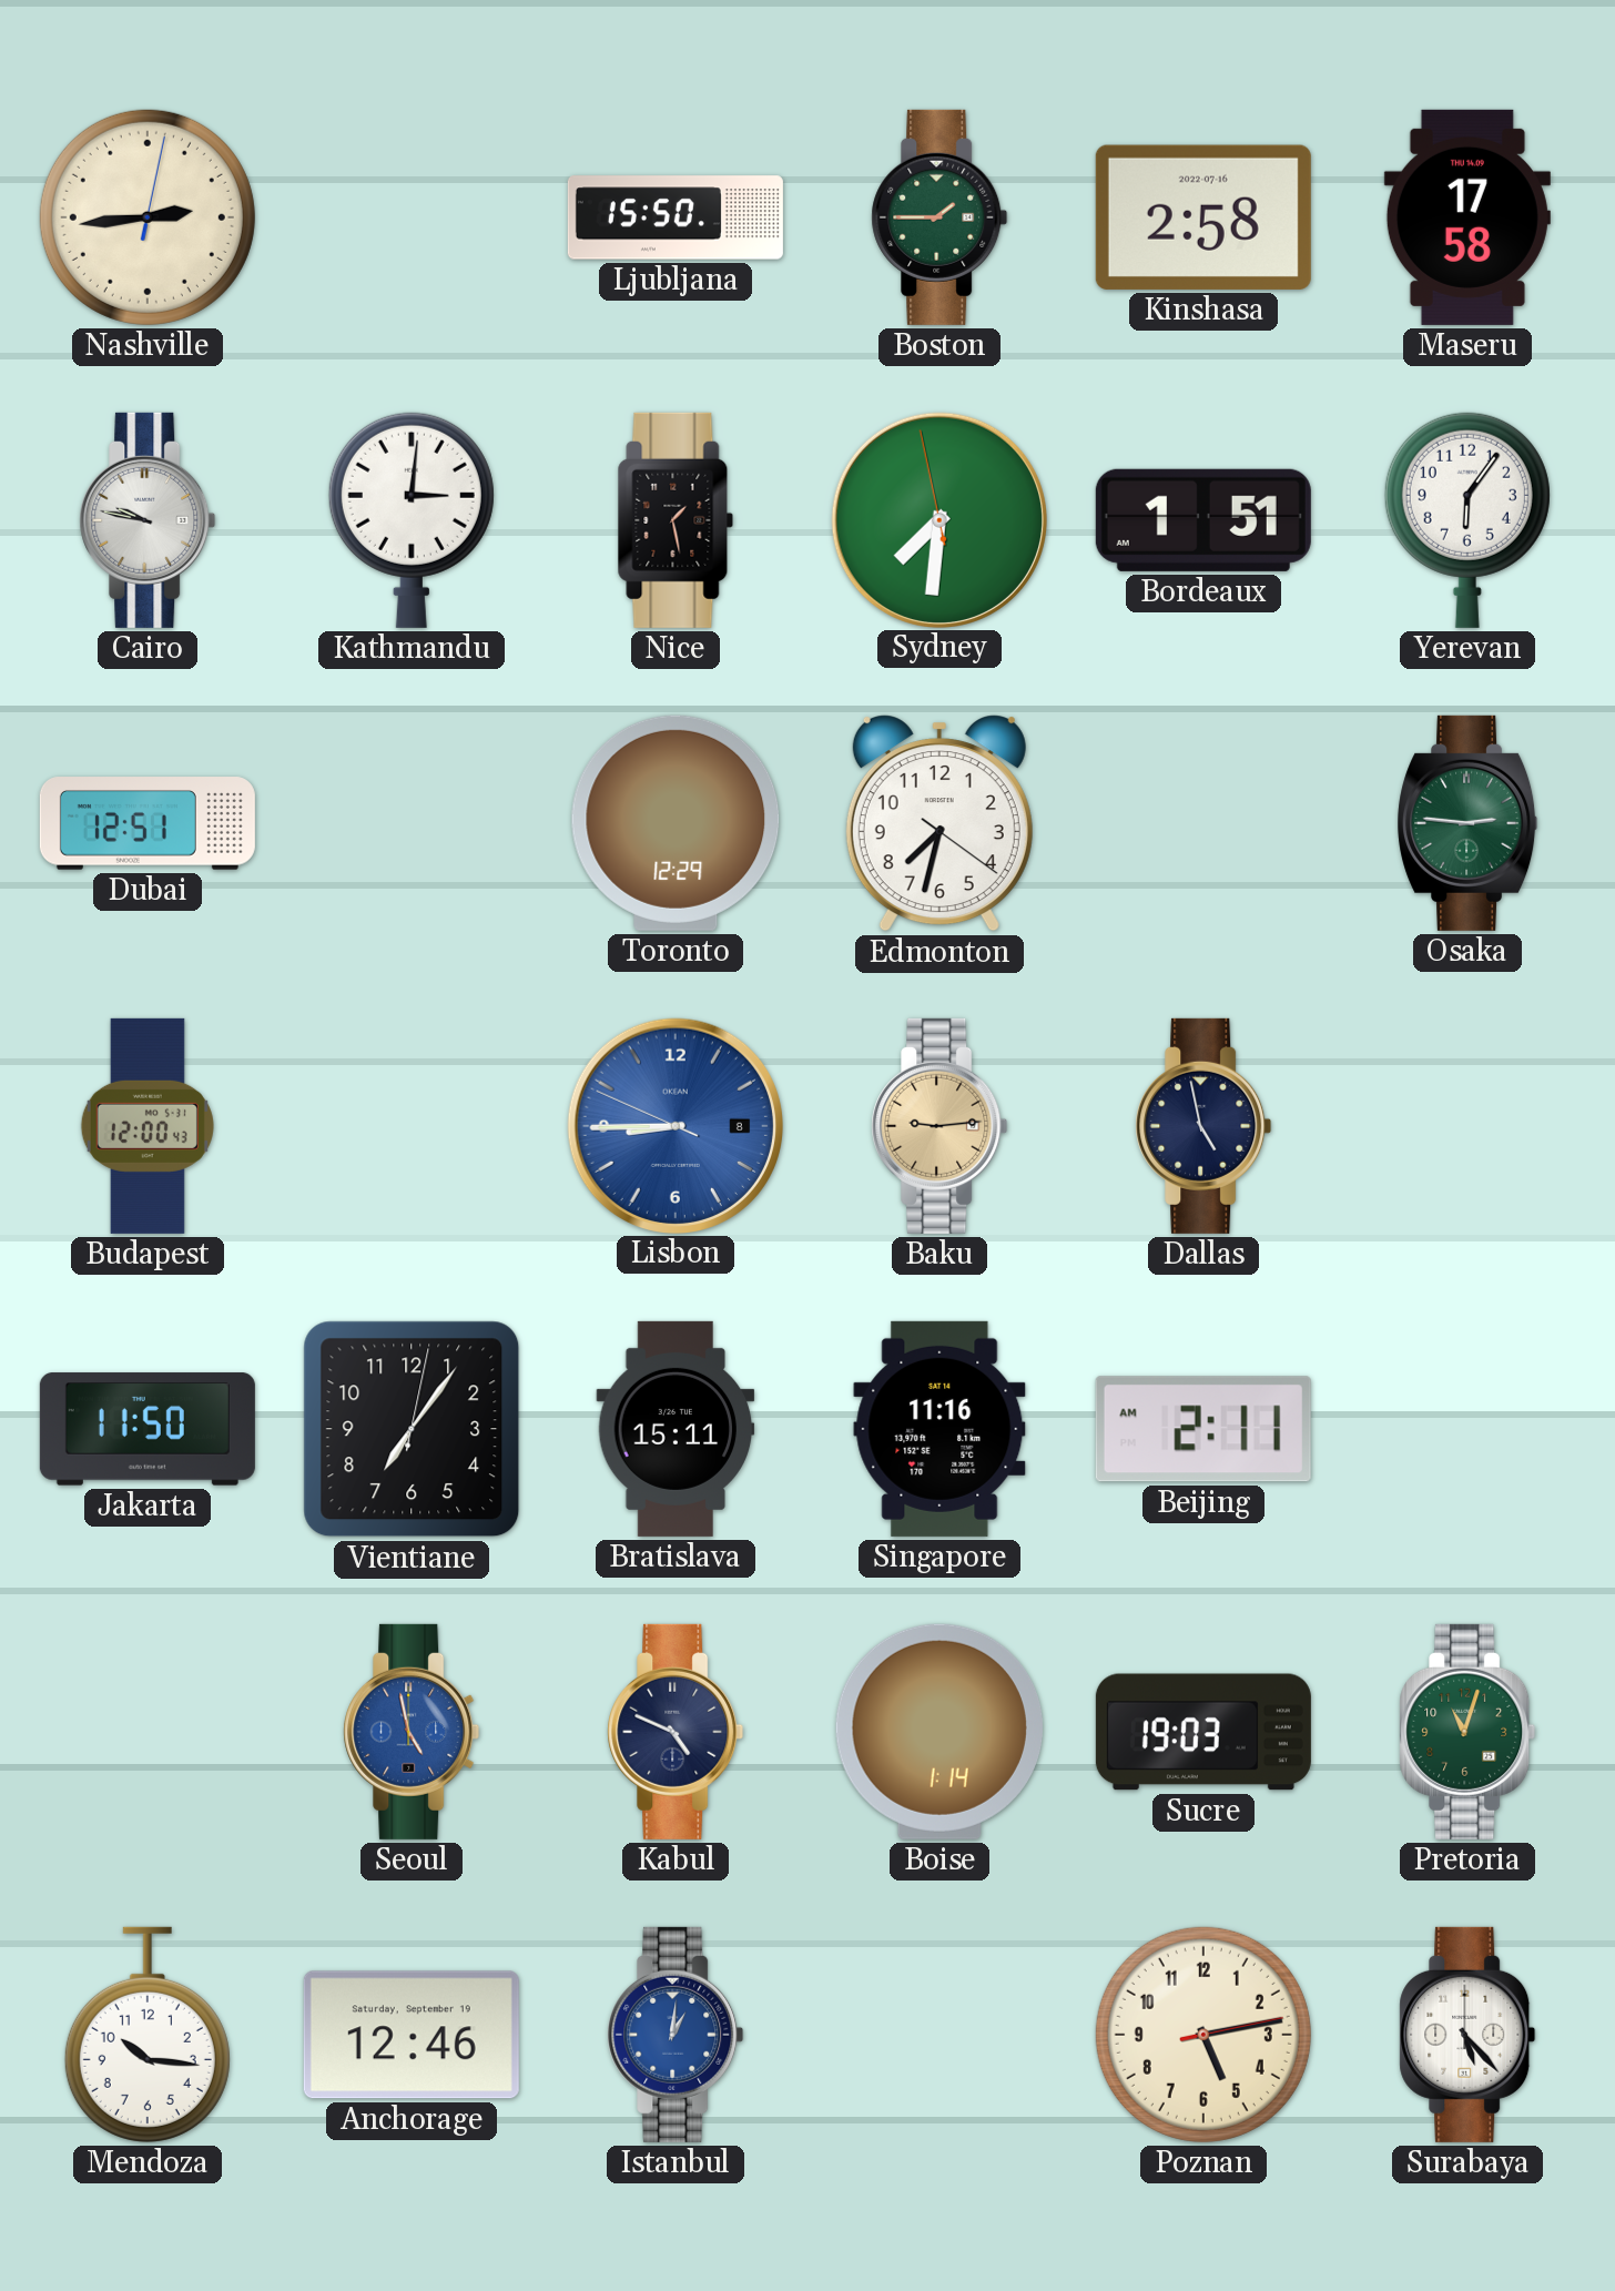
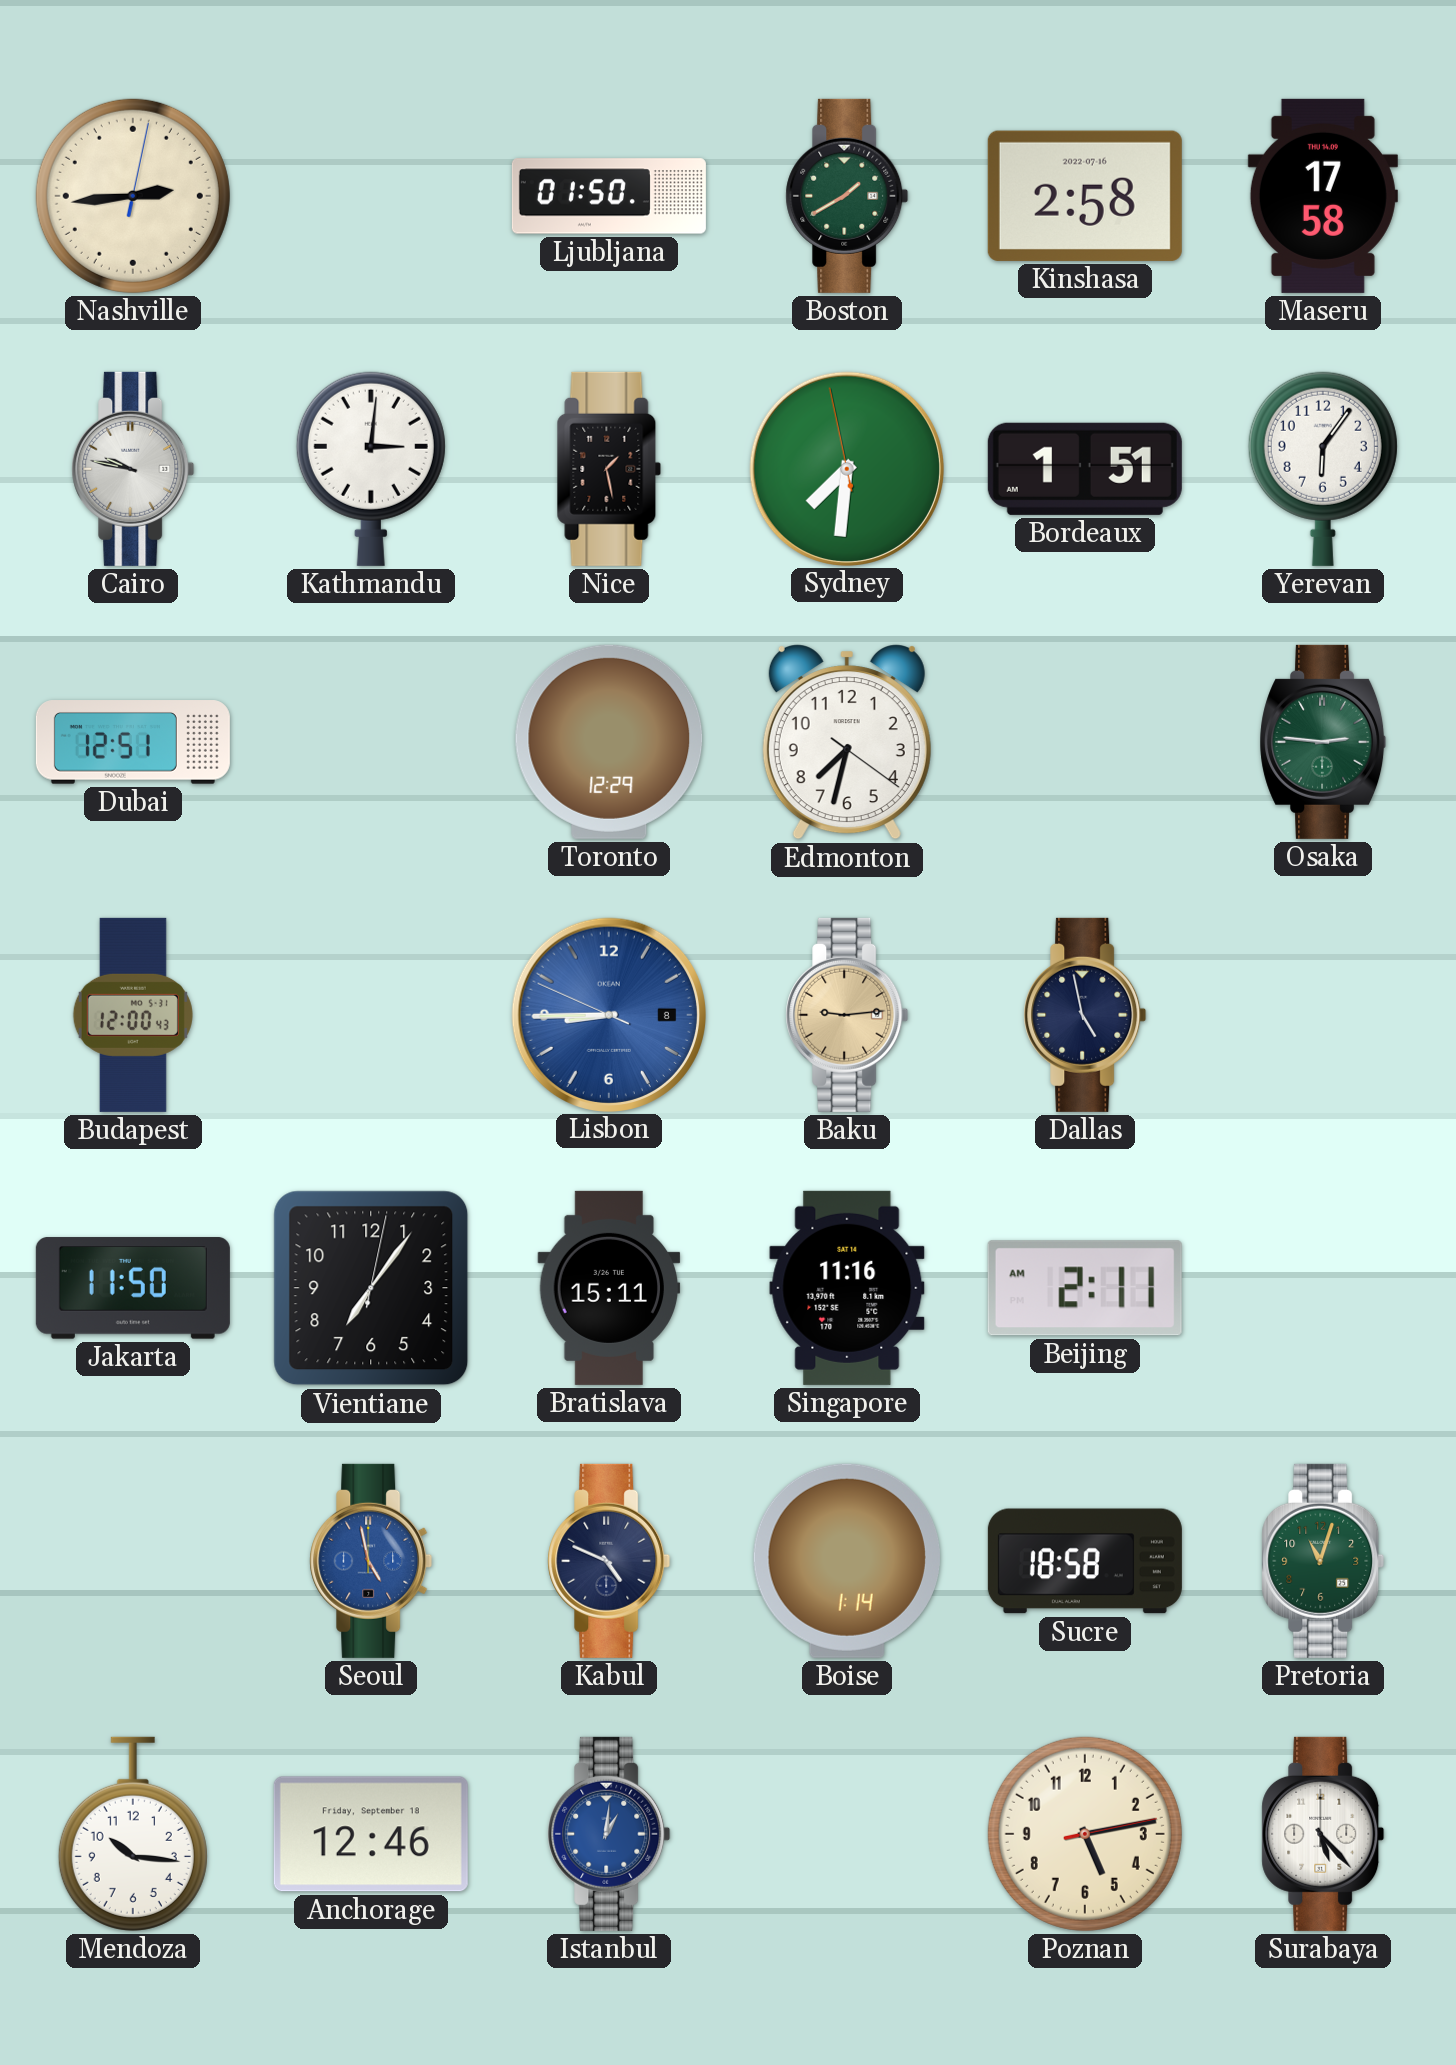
Ljubljana: 15:50 -> 01:50 (609, 196)
Boston: 1:45 -> 1:40 (847, 196)
Sucre: 19:03 -> 18:58 (1085, 1561)
Anchorage date: Saturday, September 19 -> Friday, September 18 (371, 1834)
